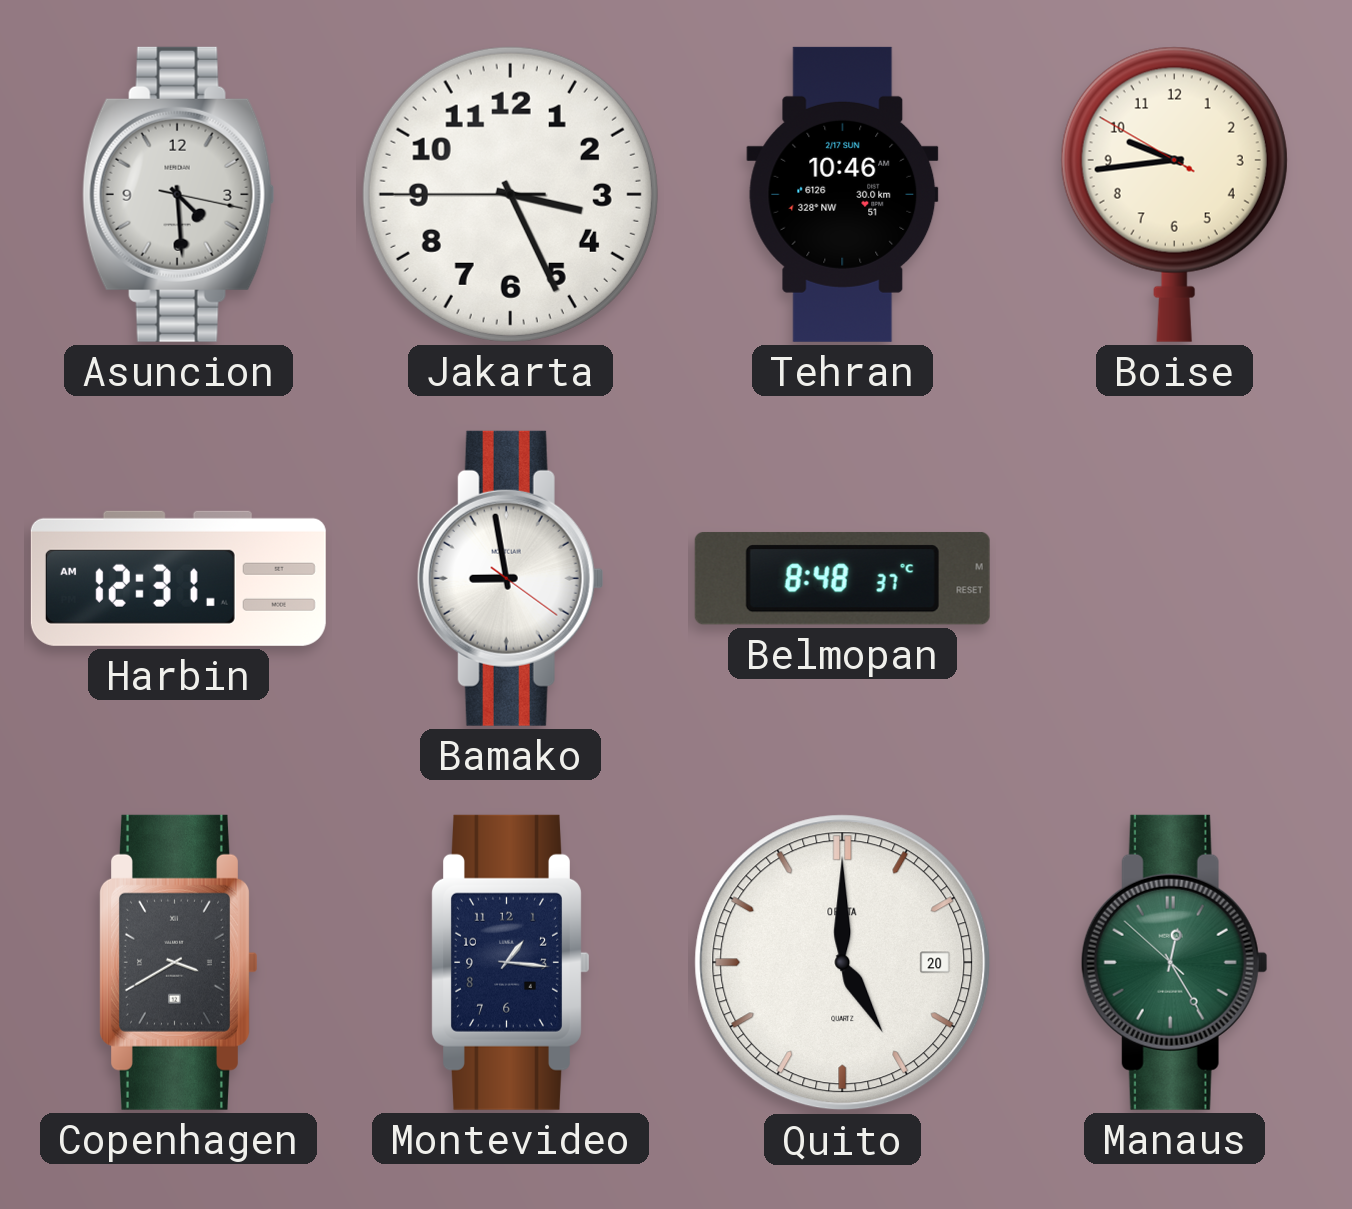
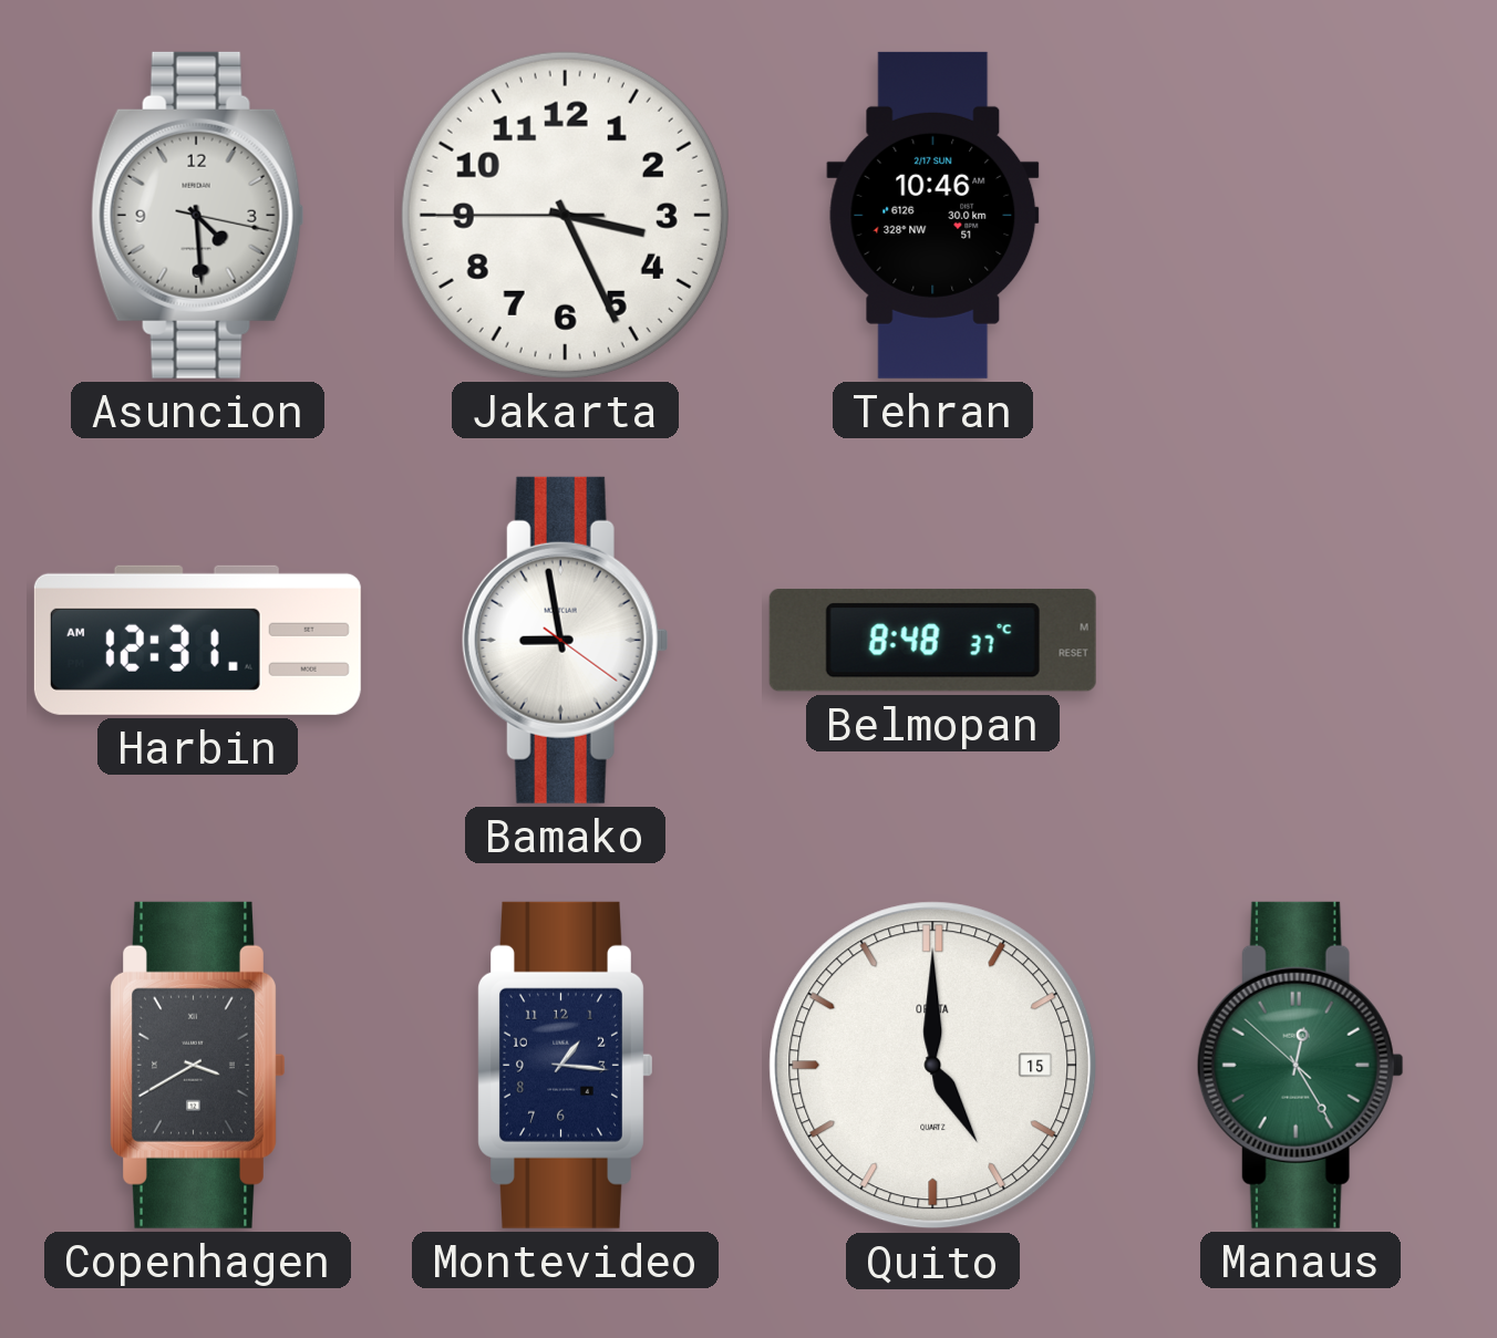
Boise: 9:43 -> none (1174, 194)
Quito date: 20 -> 15 (933, 1066)
